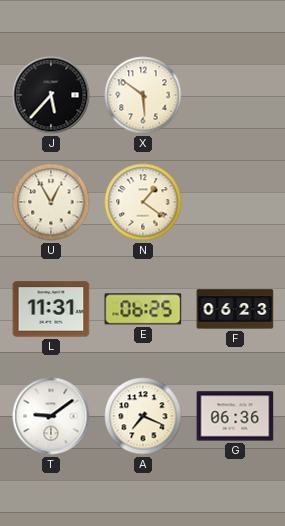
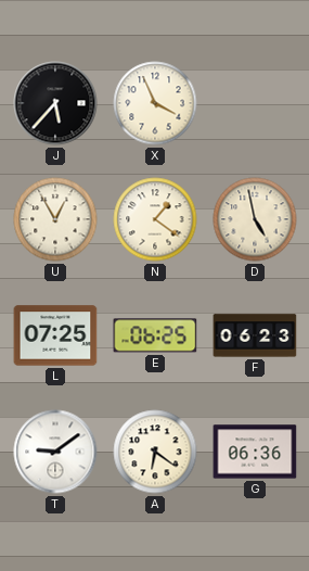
X: 5:51 -> 3:56 (155, 103)
D: none -> 4:58 (255, 219)
L: 11:31 -> 07:25 (55, 335)
A: 7:19 -> 6:21 (155, 452)
